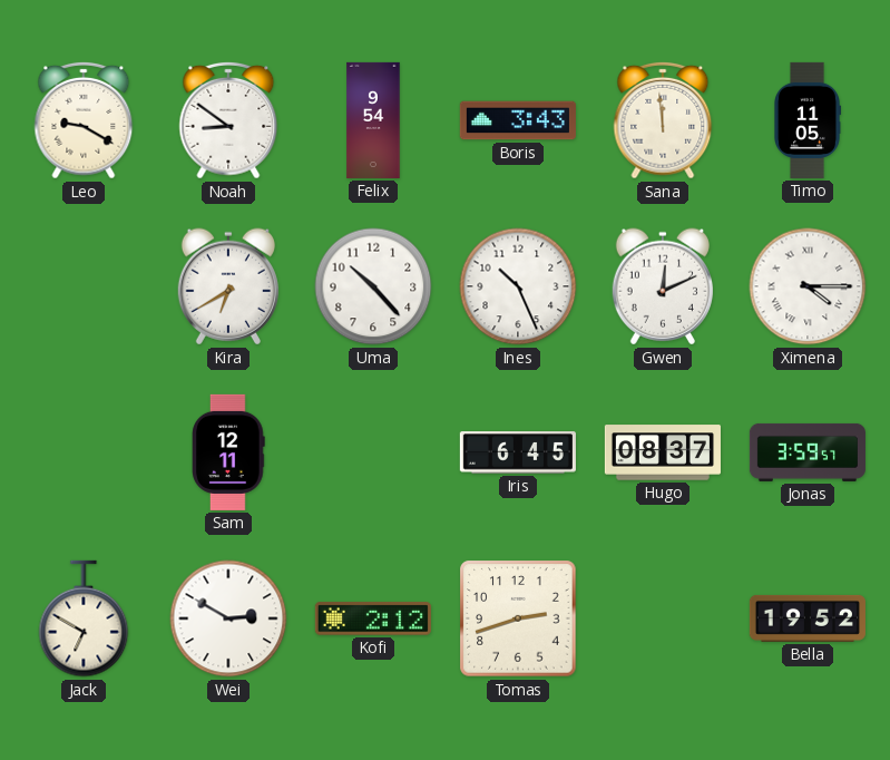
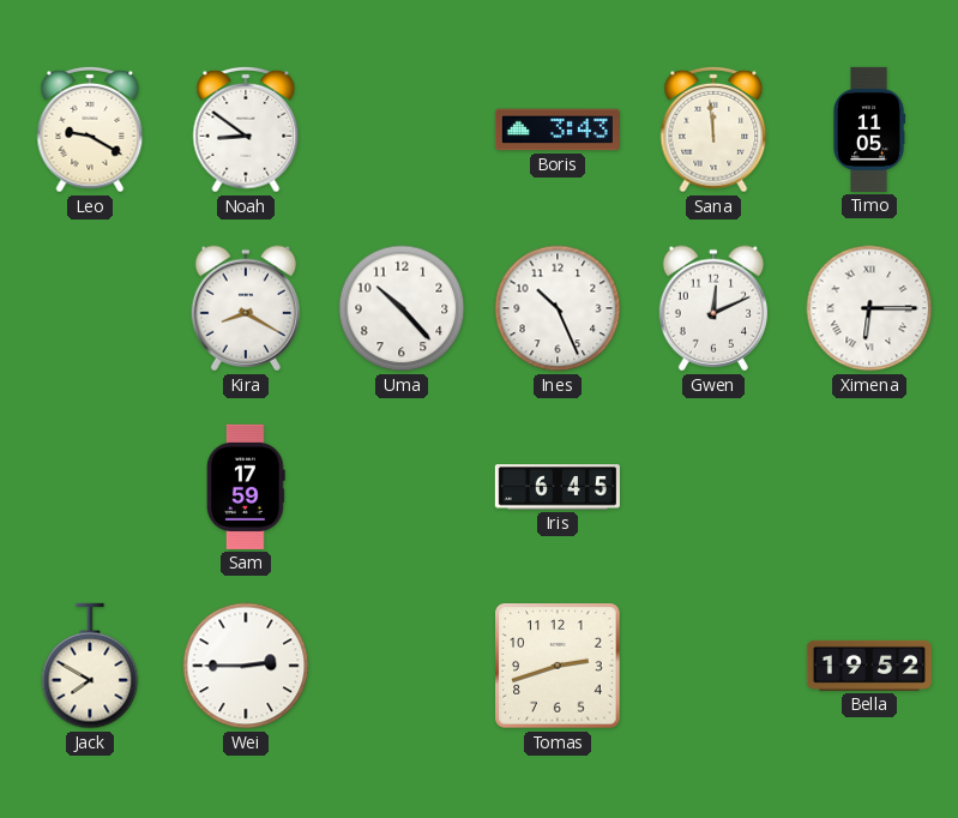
Felix: 9:54 -> none (373, 120)
Kira: 6:40 -> 8:20 (246, 308)
Ximena: 4:15 -> 6:15 (869, 308)
Sam: 12:11 -> 17:59 (246, 487)
Hugo: 08:37 -> none (663, 452)
Jonas: 3:59 -> none (808, 452)
Jack: 6:50 -> 7:50 (90, 666)
Wei: 2:50 -> 2:45 (246, 666)
Kofi: 2:12 -> none (373, 618)
